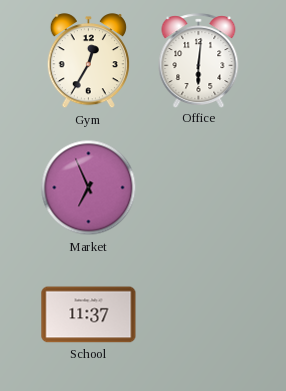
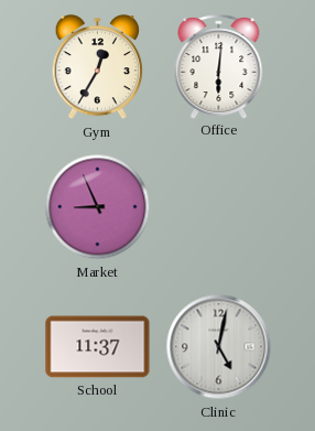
Market: 6:56 -> 8:56 (98, 207)
Clinic: none -> 5:02 (219, 347)
